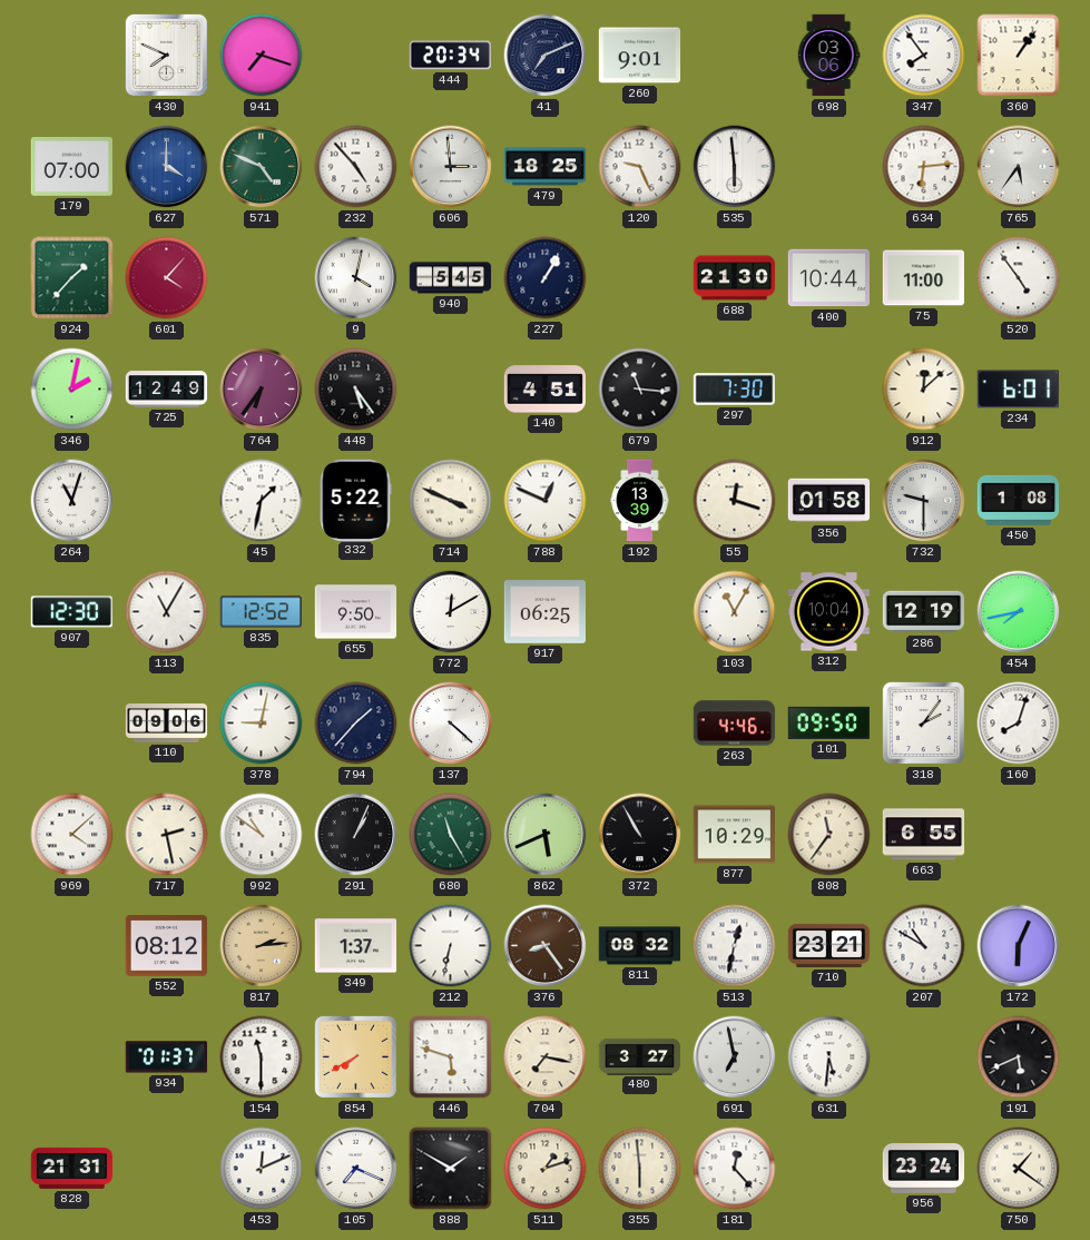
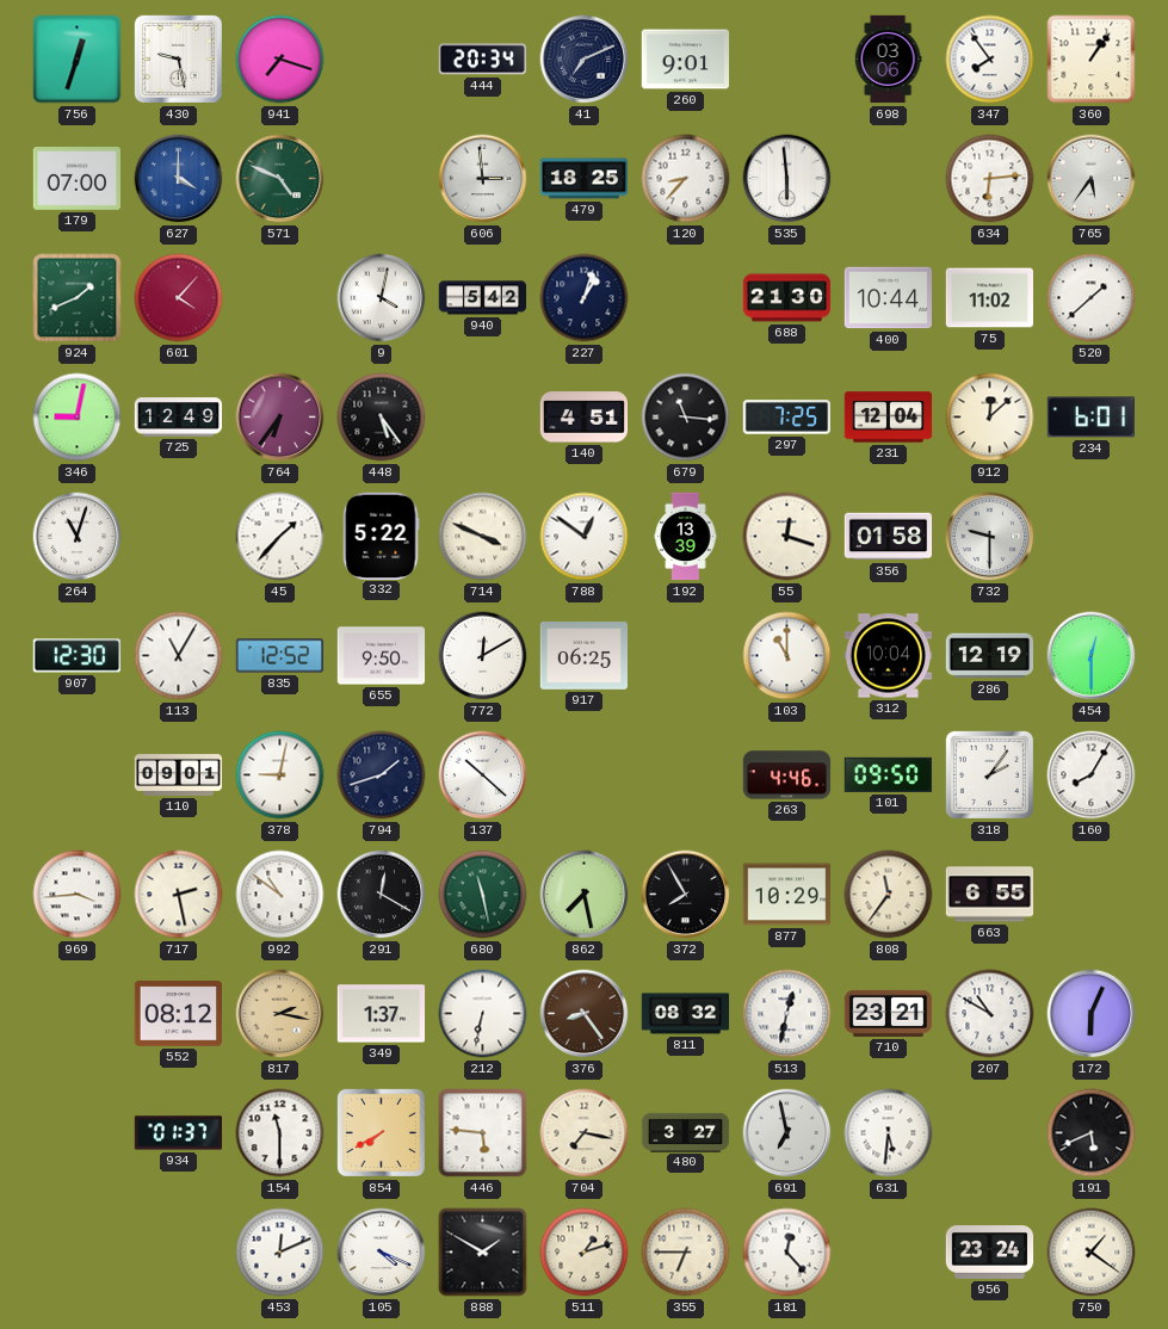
756: none -> 12:33 (78, 60)
430: 7:49 -> 9:28 (178, 58)
232: 4:53 -> none (356, 167)
120: 9:26 -> 8:37 (686, 179)
924: 1:37 -> 1:41 (78, 298)
940: 5:45 -> 5:42 (483, 298)
227: 1:05 -> 1:03 (585, 298)
75: 11:00 -> 11:02 (989, 298)
520: 4:54 -> 1:38 (1092, 298)
346: 2:02 -> 9:02 (78, 418)
297: 7:30 -> 7:25 (786, 418)
231: none -> 12:04 (889, 418)
45: 1:32 -> 1:37 (280, 537)
788: 12:49 -> 12:51 (585, 537)
450: 1:08 -> none (1019, 500)
103: 11:05 -> 11:00 (787, 656)
454: 7:43 -> 12:30 (1092, 656)
110: 09:06 -> 09:01 (179, 775)
794: 1:37 -> 1:42 (382, 775)
137: 4:22 -> 10:22 (483, 775)
160: 8:03 -> 8:05 (1092, 775)
969: 4:08 -> 3:44 (78, 895)
291: 1:04 -> 12:20 (382, 895)
680: 11:25 -> 11:28 (483, 895)
862: 5:41 -> 7:28 (585, 895)
372: 10:55 -> 7:55 (686, 895)
817: 2:14 -> 2:17 (280, 1014)
446: 5:48 -> 5:46 (483, 1133)
828: 21:31 -> none (72, 1168)
105: 7:19 -> 4:19 (382, 1253)
355: 5:59 -> 6:45 (686, 1253)
